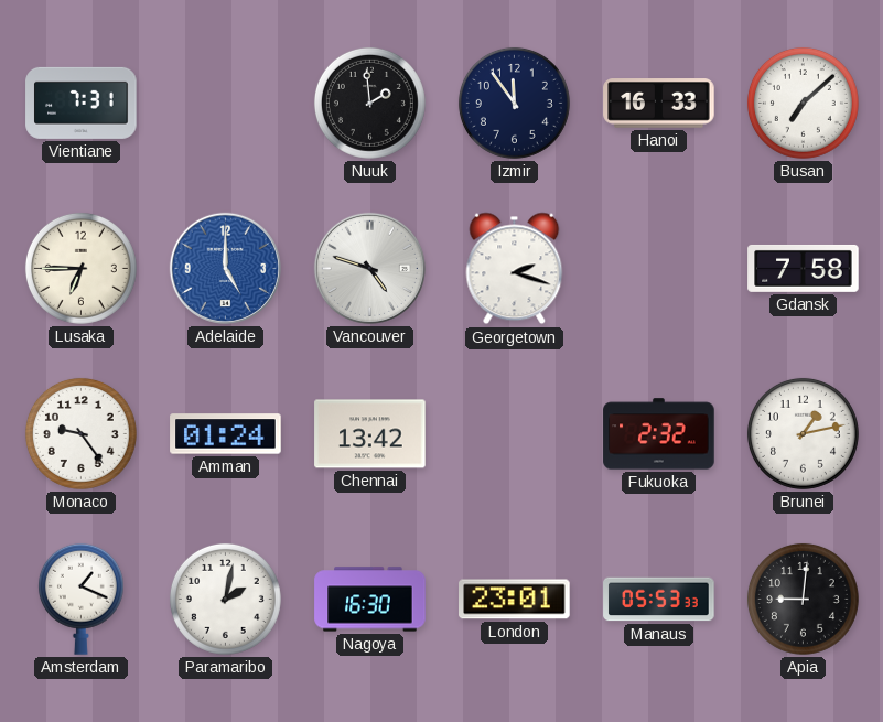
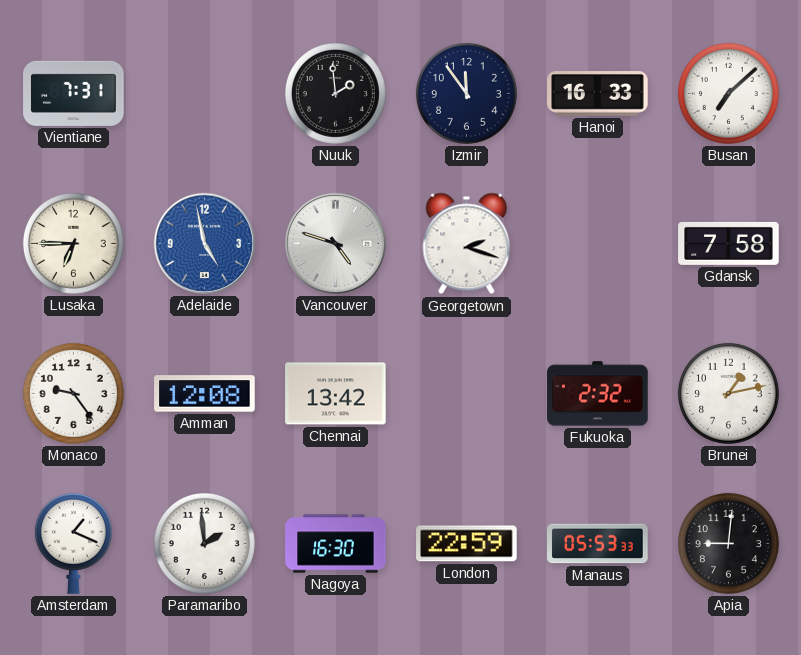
Adelaide: 5:00 -> 4:58 (204, 243)
Amman: 01:24 -> 12:08 (205, 394)
Paramaribo: 2:02 -> 1:59 (204, 543)
London: 23:01 -> 22:59 (467, 544)
